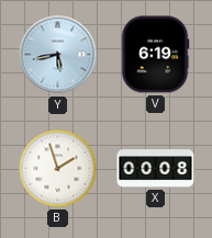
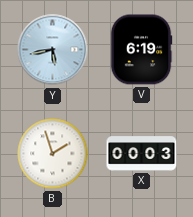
X: 00:08 -> 00:03 (142, 154)
